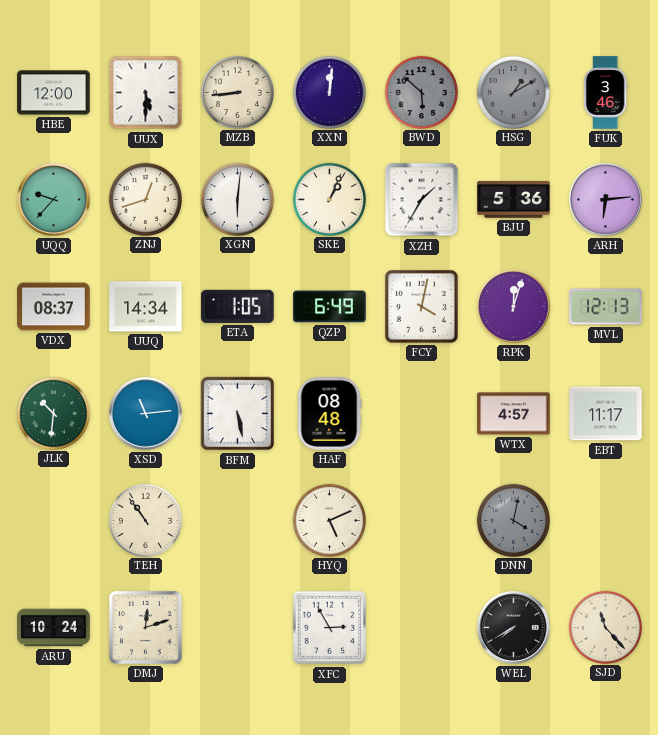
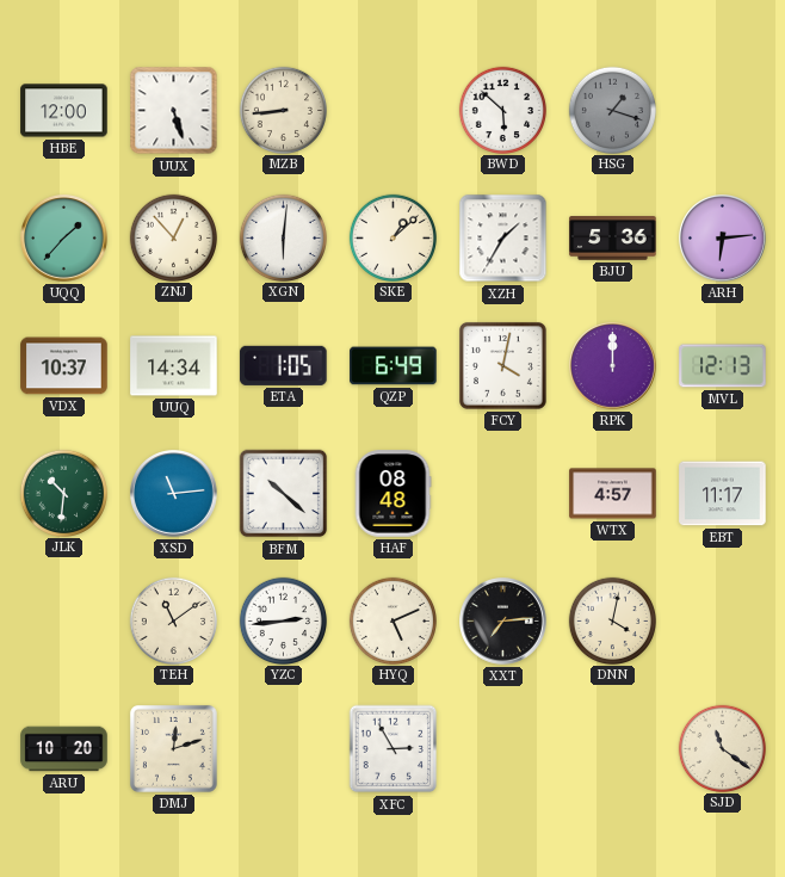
UUX: 5:30 -> 5:27 (174, 111)
XXN: 12:01 -> none (329, 92)
BWD dial: grey -> white (502, 110)
HSG: 1:10 -> 1:18 (612, 110)
FUK: 3:46 -> none (605, 93)
UQQ: 9:37 -> 1:37 (64, 239)
ZNJ: 12:42 -> 12:53 (173, 237)
SKE: 1:04 -> 1:08 (392, 237)
VDX: 08:37 -> 10:37 (64, 366)
RPK: 12:03 -> 12:00 (613, 366)
BFM: 5:28 -> 10:22 (284, 494)
TEH: 10:54 -> 11:09 (173, 620)
YZC: none -> 2:44 (283, 620)
XXT: none -> 7:14 (503, 622)
DNN dial: grey -> cream (612, 620)
ARU: 10:24 -> 10:20 (64, 749)
WEL: 7:40 -> none (514, 628)
SJD: 11:23 -> 11:21 (722, 748)
